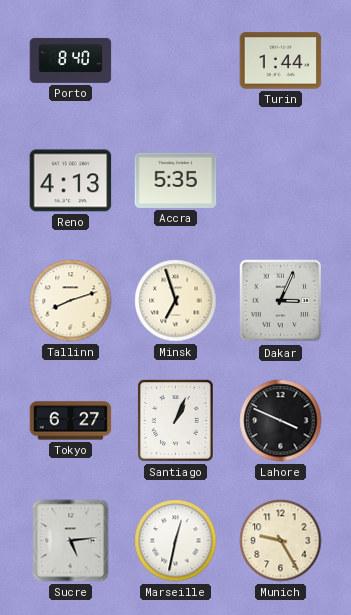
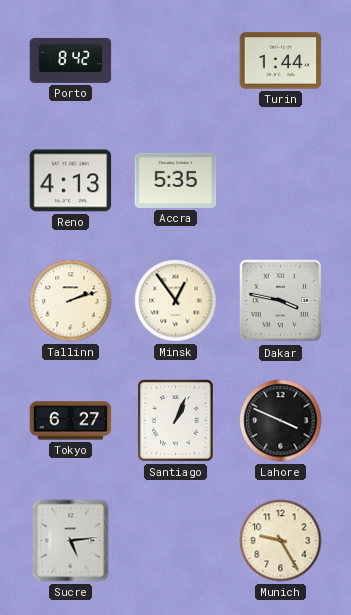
Porto: 8:40 -> 8:42 (71, 60)
Tallinn: 8:12 -> 2:12 (71, 301)
Minsk: 6:57 -> 12:54 (176, 301)
Dakar: 3:04 -> 3:47 (281, 301)
Marseille: 12:32 -> none (176, 541)
